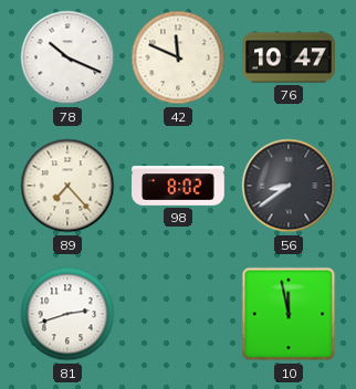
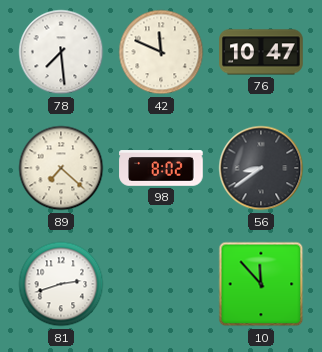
78: 10:19 -> 7:29 (61, 52)
89: 7:23 -> 7:22 (61, 168)
10: 11:58 -> 11:53 (261, 284)
